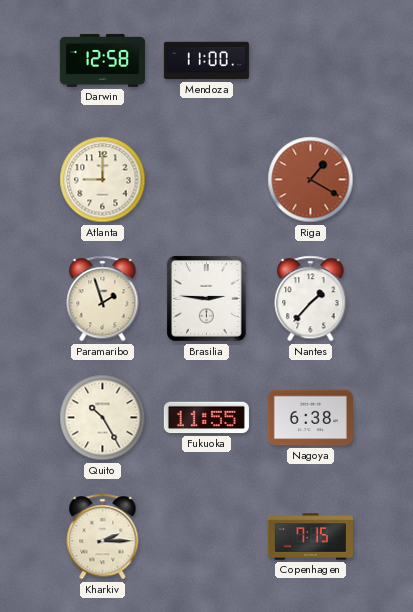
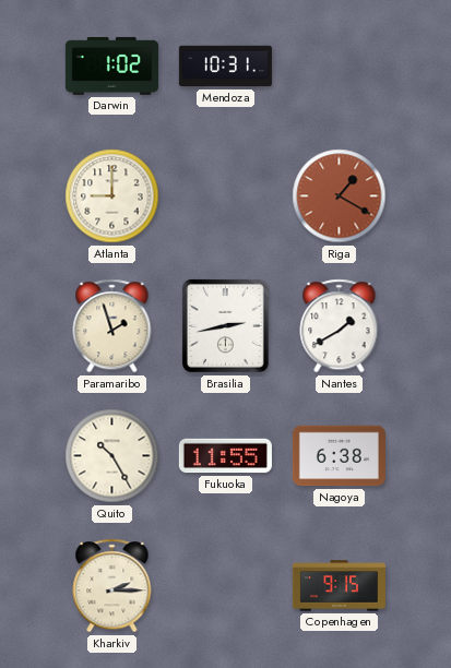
Darwin: 12:58 -> 1:02 (111, 65)
Mendoza: 11:00 -> 10:31 (225, 67)
Brasilia: 2:46 -> 2:43 (225, 326)
Nantes: 1:37 -> 1:40 (340, 326)
Copenhagen: 7:15 -> 9:15 (339, 586)
